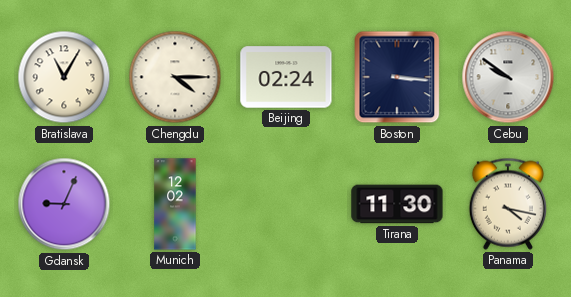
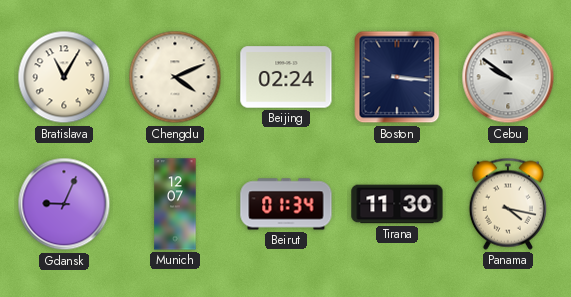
Chengdu: 4:15 -> 4:11 (175, 77)
Munich: 12:02 -> 12:07 (175, 204)
Beirut: none -> 01:34 (286, 204)
